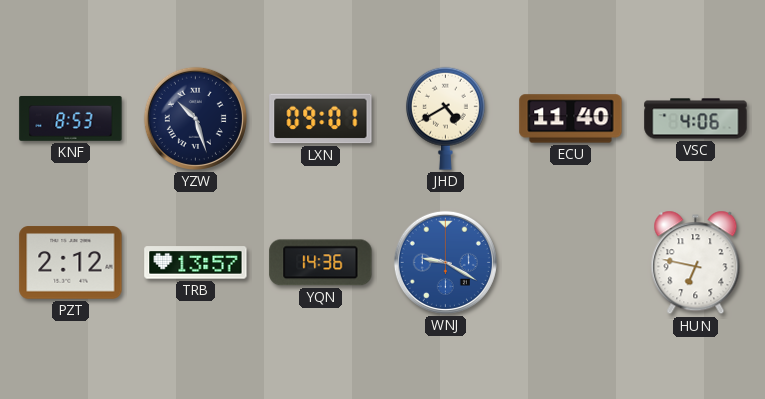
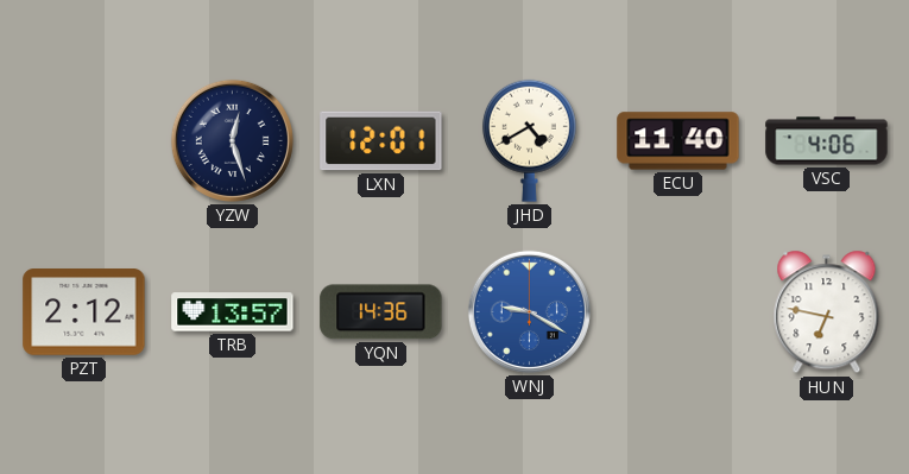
KNF: 8:53 -> none (71, 118)
YZW: 10:27 -> 12:27 (232, 140)
LXN: 09:01 -> 12:01 (381, 141)
